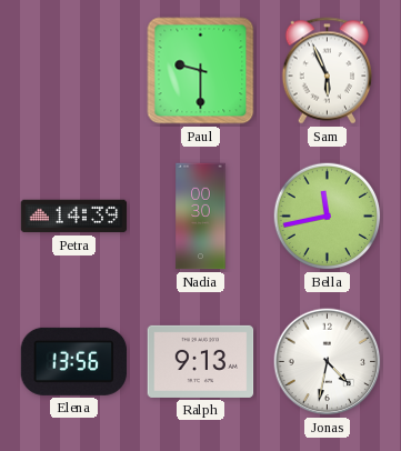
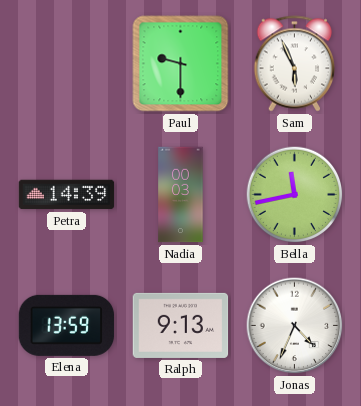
Nadia: 00:30 -> 00:03 (181, 195)
Elena: 13:56 -> 13:59 (67, 325)
Jonas: 4:32 -> 4:34 (295, 326)
